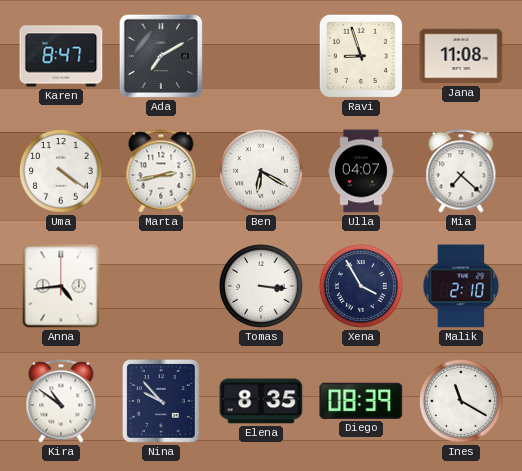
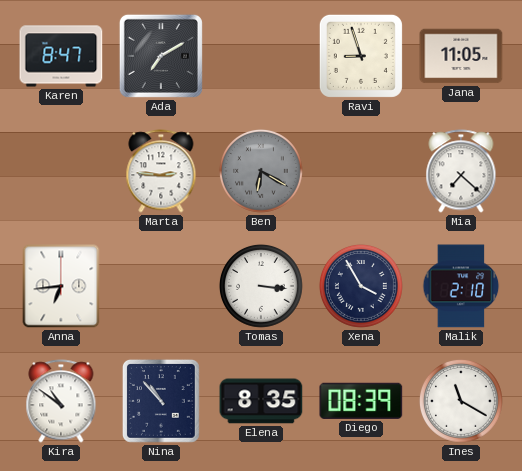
Jana: 11:08 -> 11:05 (461, 56)
Uma: 4:21 -> none (61, 171)
Marta: 2:43 -> 2:46 (161, 171)
Ben dial: white -> grey (261, 171)
Ulla: 04:07 -> none (361, 171)
Anna: 4:44 -> 6:44 (61, 286)
Nina: 9:53 -> 10:53 (161, 401)
